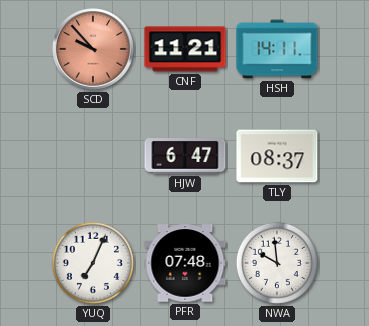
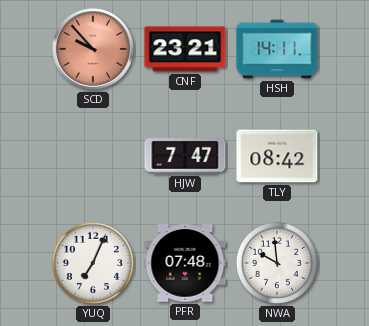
CNF: 11:21 -> 23:21 (185, 49)
HJW: 6:47 -> 7:47 (185, 157)
TLY: 08:37 -> 08:42 (277, 156)
